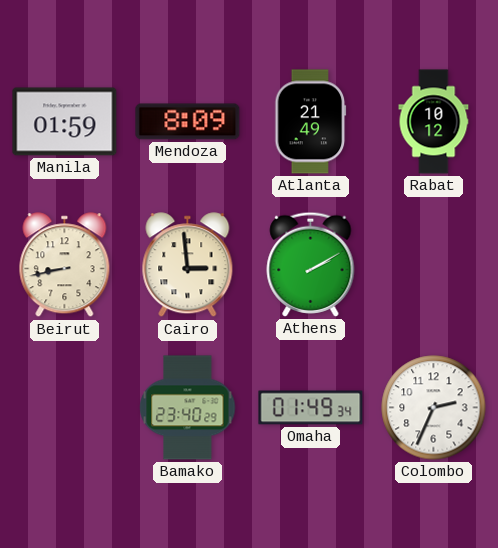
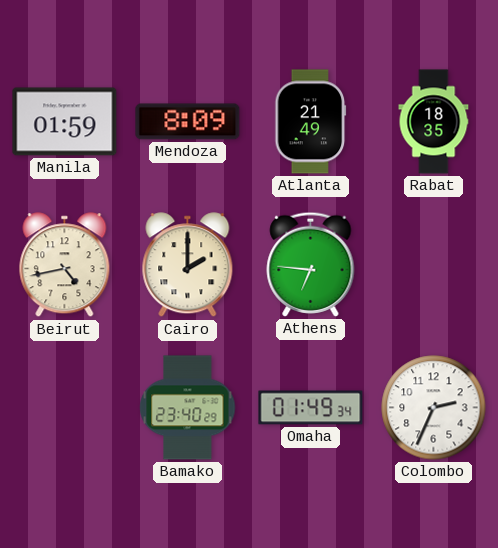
Rabat: 10:12 -> 18:35 (434, 122)
Beirut: 8:43 -> 4:43 (65, 265)
Cairo: 2:59 -> 2:00 (188, 265)
Athens: 2:10 -> 6:46 (311, 264)
